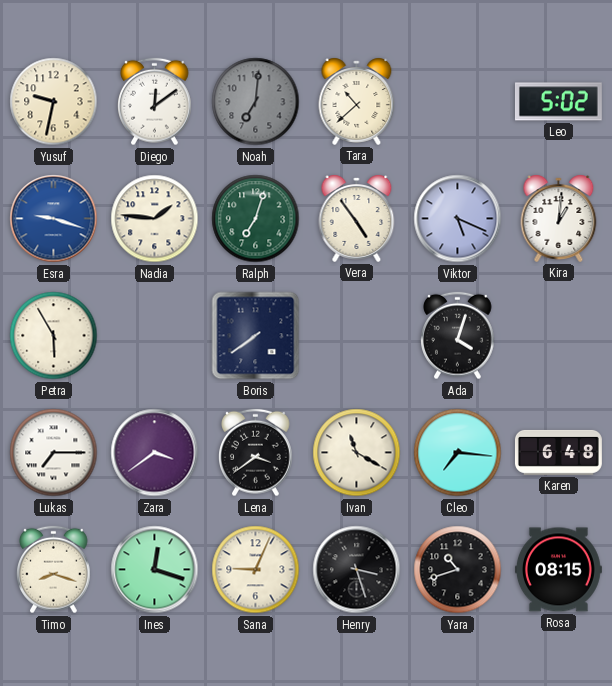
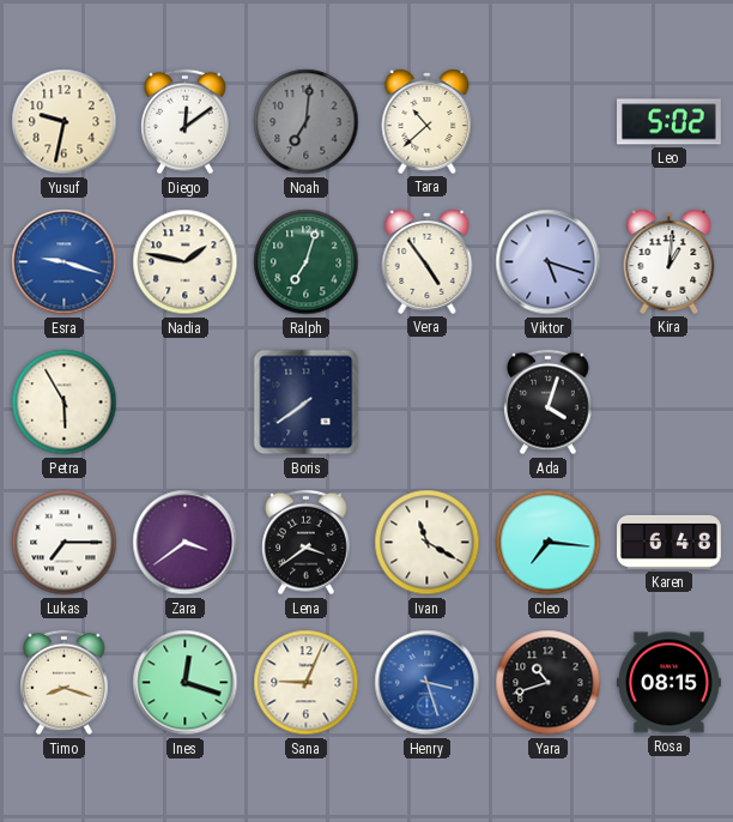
Nadia: 1:46 -> 1:47 (186, 262)
Viktor: 5:19 -> 5:18 (549, 262)
Henry dial: black -> blue (428, 683)
